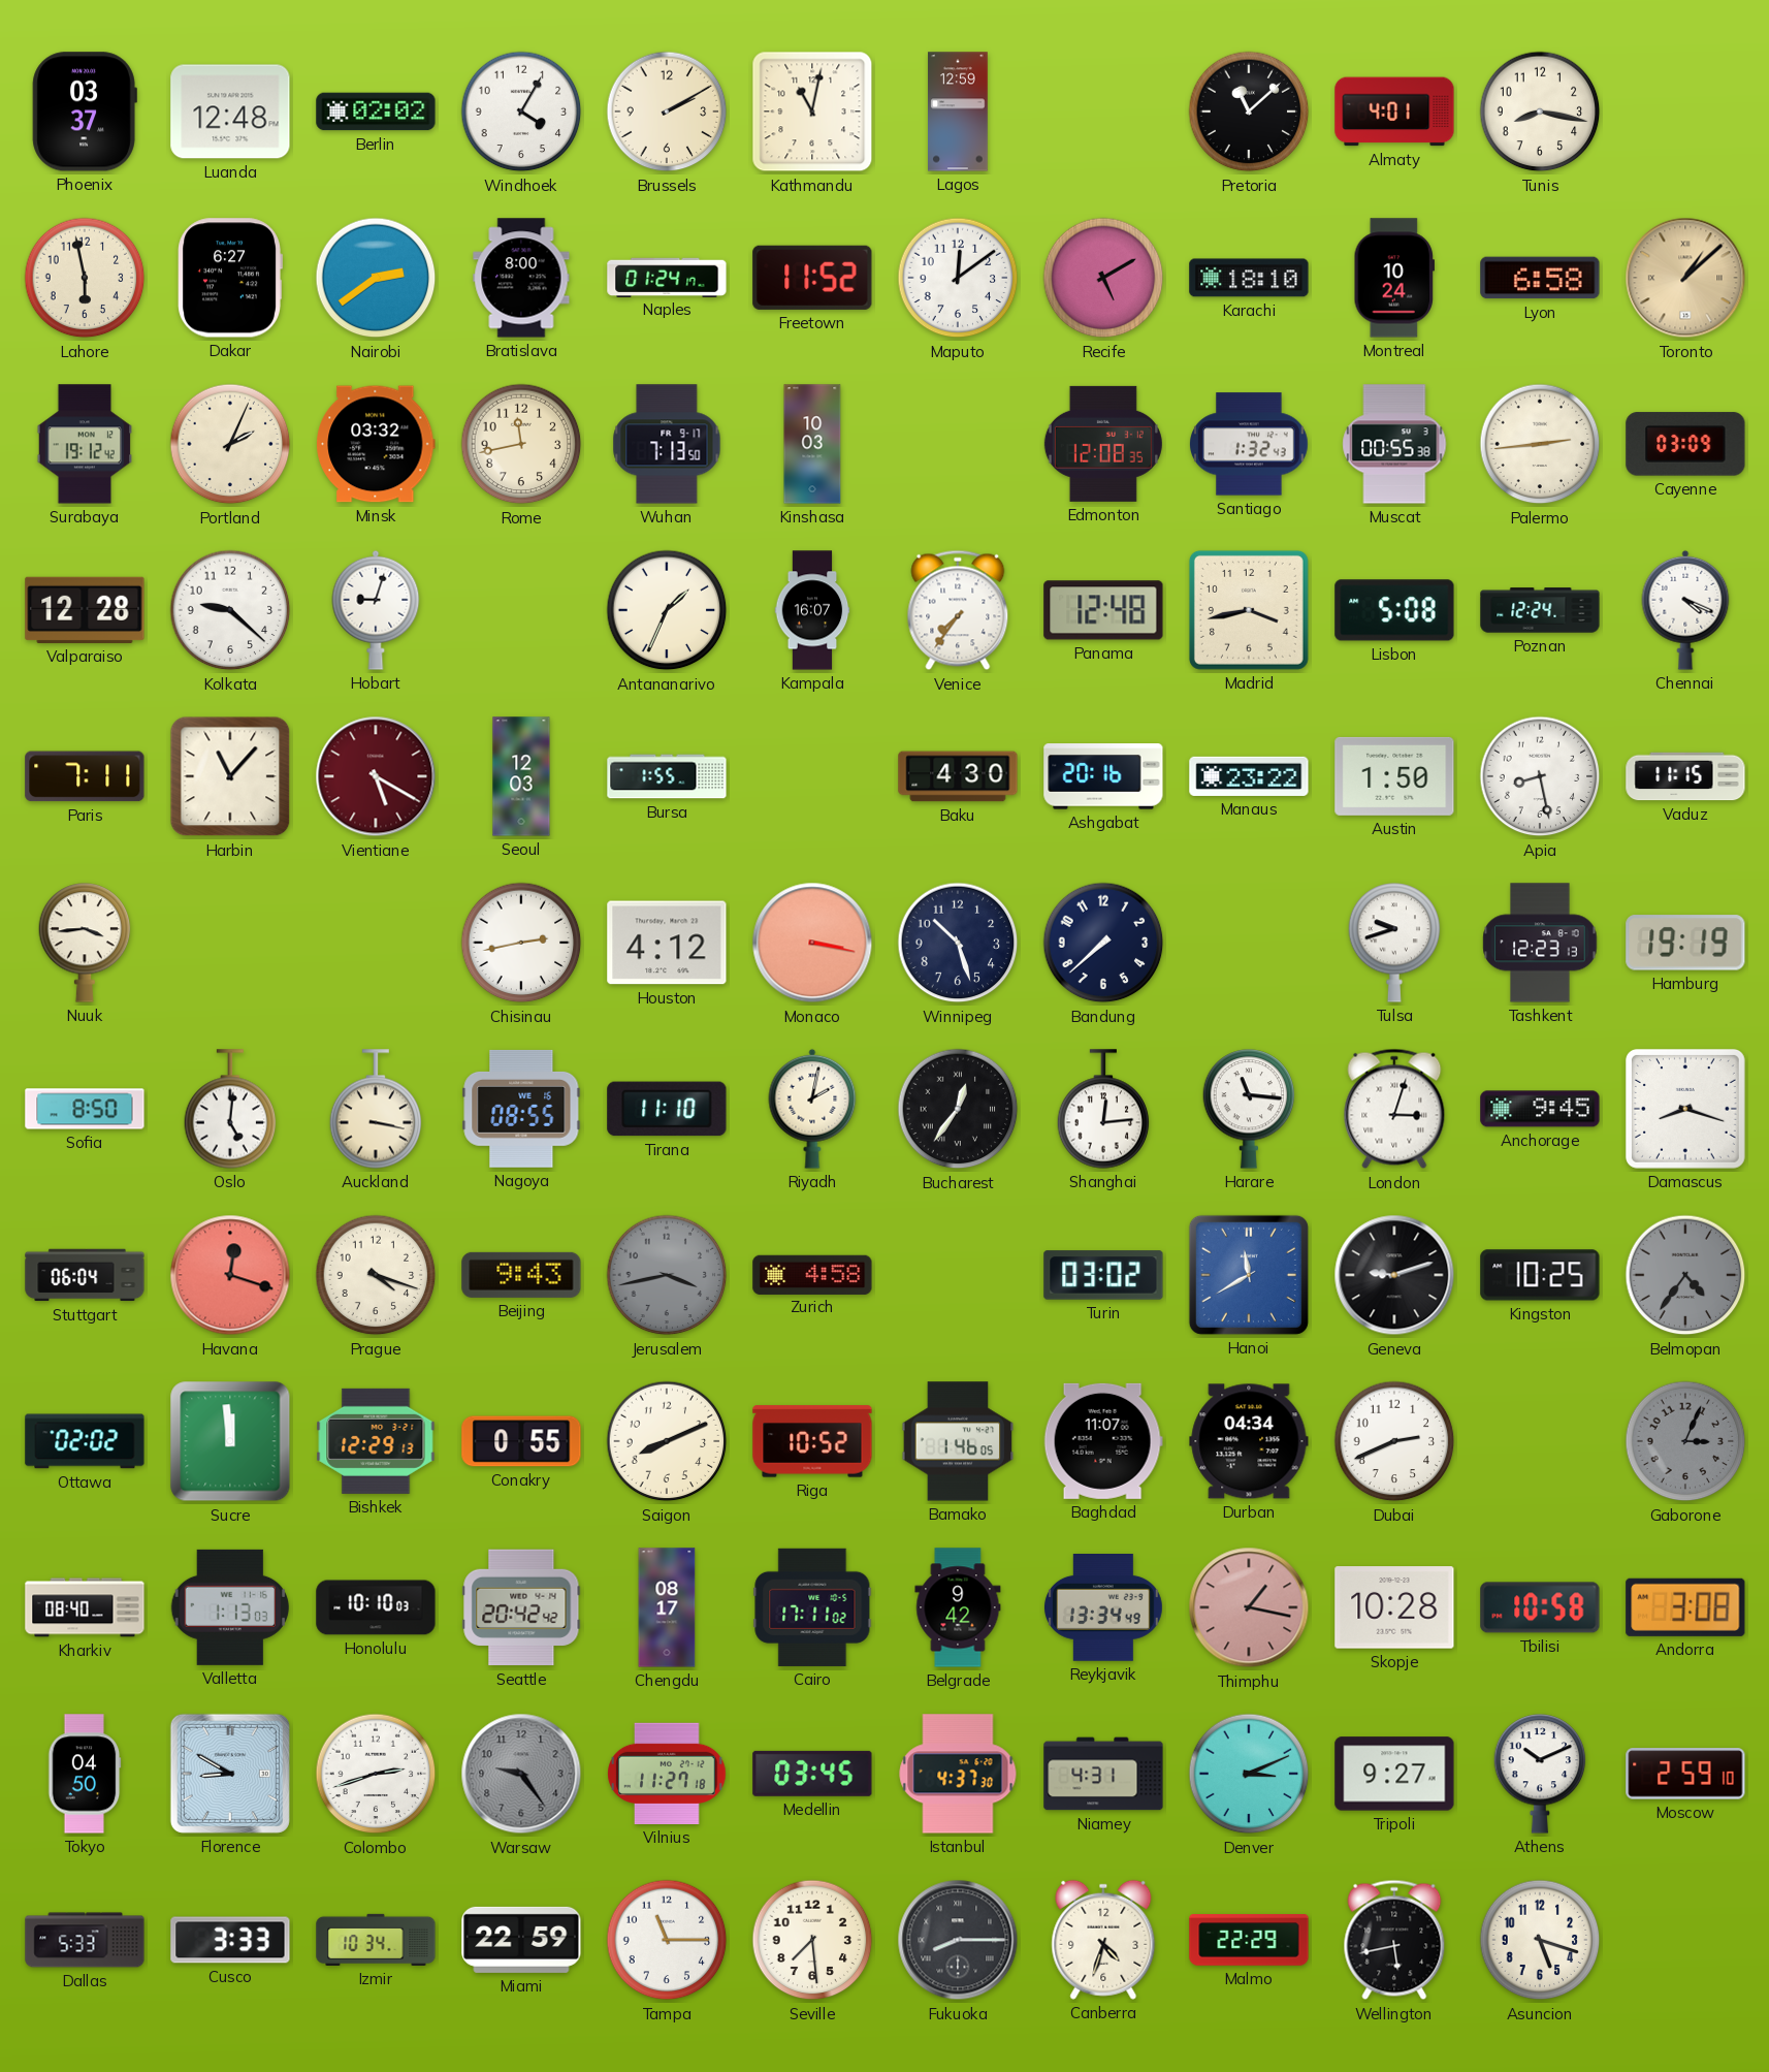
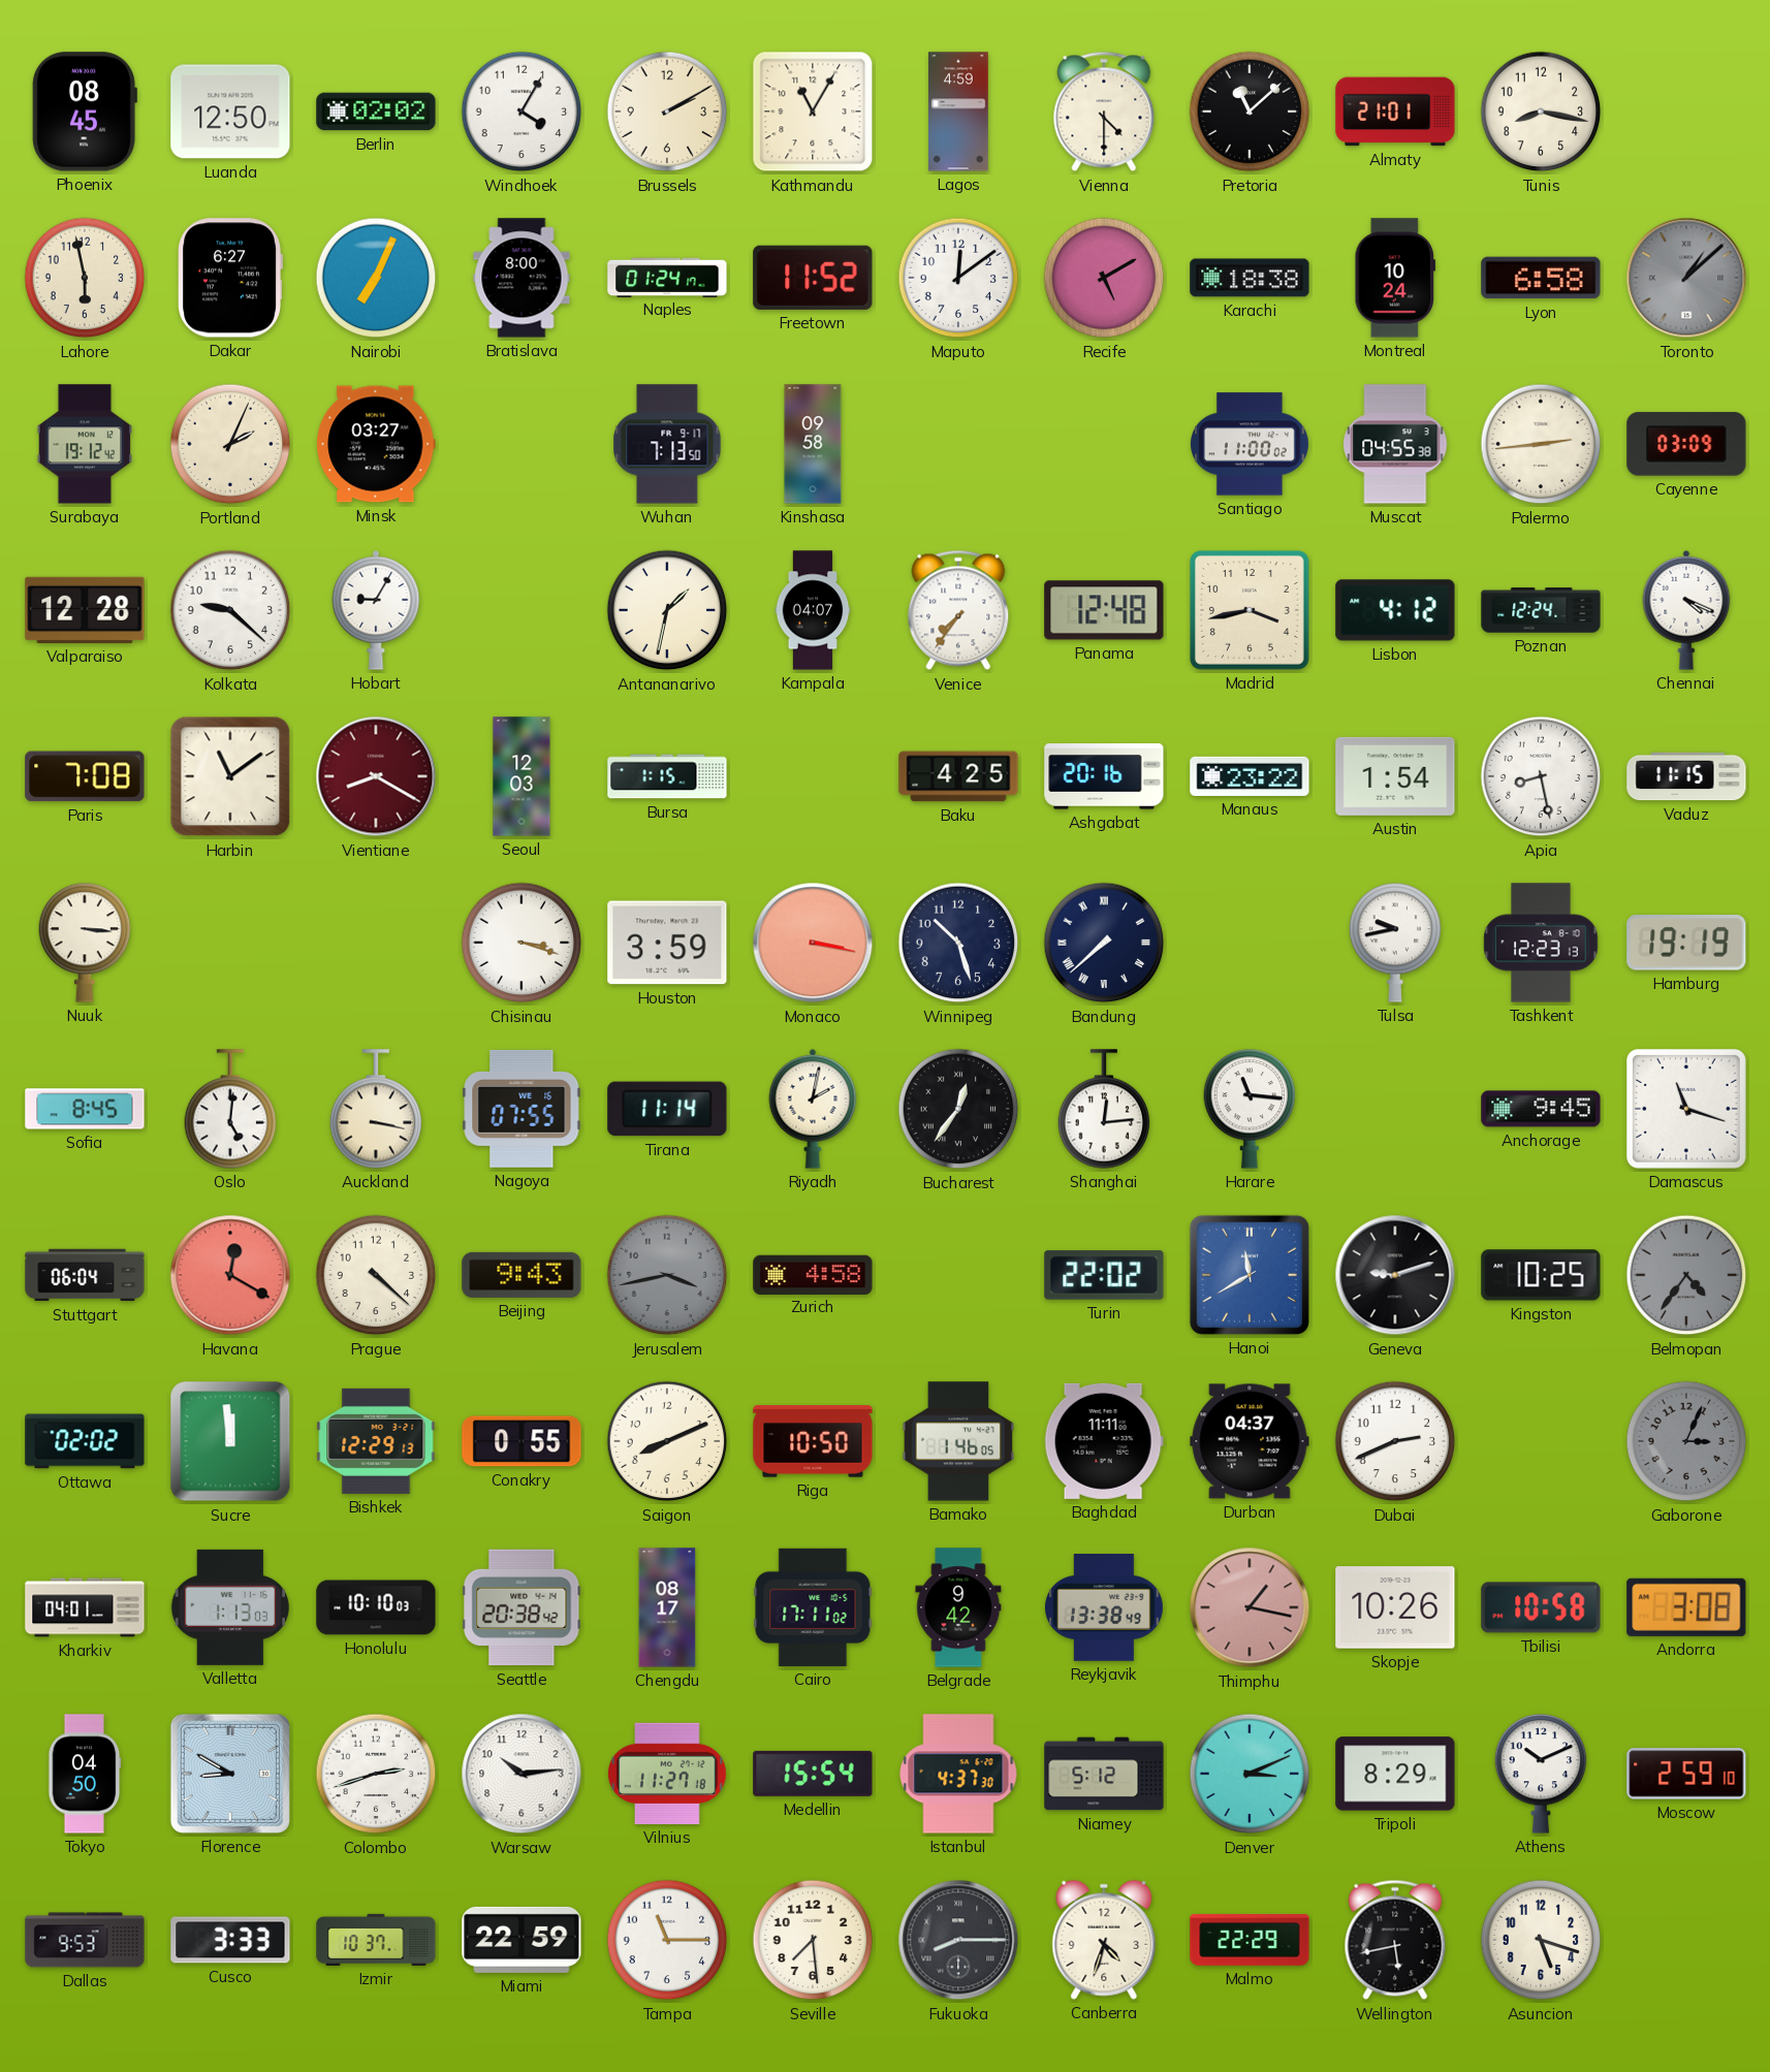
Phoenix: 03:37 -> 08:45 (85, 111)
Luanda: 12:48 -> 12:50 (230, 111)
Kathmandu: 11:02 -> 11:05 (813, 111)
Lagos: 12:59 -> 4:59 (958, 111)
Vienna: none -> 4:30 (1104, 111)
Almaty: 4:01 -> 21:01 (1395, 111)
Nairobi: 2:39 -> 7:04 (376, 278)
Karachi: 18:10 -> 18:38 (1250, 278)
Toronto dial: champagne -> grey (1686, 278)
Minsk: 03:32 -> 03:27 (376, 444)
Rome: 11:43 -> none (521, 444)
Kinshasa: 10:03 -> 09:58 (813, 444)
Edmonton: 12:08 -> none (1103, 444)
Santiago: 1:32 -> 11:00 (1251, 444)
Muscat: 00:55 -> 04:55 (1395, 444)
Hobart: 9:03 -> 9:05 (376, 610)
Antananarivo: 1:34 -> 1:32 (667, 610)
Kampala: 16:07 -> 04:07 (813, 610)
Lisbon: 5:08 -> 4:12 (1395, 610)
Paris: 7:11 -> 7:08 (85, 776)
Harbin: 11:07 -> 11:09 (230, 776)
Vientiane: 5:20 -> 8:20 (376, 776)
Bursa: 1:55 -> 1:15 (667, 776)
Baku: 4:30 -> 4:25 (958, 776)
Austin: 1:50 -> 1:54 (1395, 776)
Nuuk: 3:44 -> 3:16 (85, 943)
Chisinau: 2:43 -> 3:18 (521, 943)
Houston: 4:12 -> 3:59 (667, 943)
Bandung numerals: Arabic -> Roman (1104, 943)
Tulsa: 9:42 -> 9:43 (1395, 943)
Sofia: 8:50 -> 8:45 (85, 1109)
Nagoya: 08:55 -> 07:55 (521, 1109)
Tirana: 11:10 -> 11:14 (667, 1109)
London: 3:03 -> none (1394, 1109)
Damascus: 8:18 -> 11:18 (1686, 1109)
Havana: 12:18 -> 12:20 (230, 1275)
Prague: 4:18 -> 4:22 (376, 1275)
Turin: 03:02 -> 22:02 (1104, 1275)
Riga: 10:52 -> 10:50 (813, 1441)
Baghdad: 11:07 -> 11:11 (1104, 1441)
Durban: 04:34 -> 04:37 (1250, 1441)
Kharkiv: 08:40 -> 04:01 (85, 1607)
Seattle: 20:42 -> 20:38 (521, 1607)
Reykjavik: 13:34 -> 13:38 (1104, 1608)
Skopje: 10:28 -> 10:26 (1395, 1607)
Warsaw: 9:24 -> 10:14 (521, 1774)
Warsaw dial: grey -> white (521, 1774)
Medellin: 03:45 -> 15:54 (813, 1774)
Niamey: 4:31 -> 5:12 (1104, 1774)
Tripoli: 9:27 -> 8:29 (1395, 1774)
Dallas: 5:33 -> 9:53 (85, 1940)
Izmir: 10:34 -> 10:37 (376, 1940)
